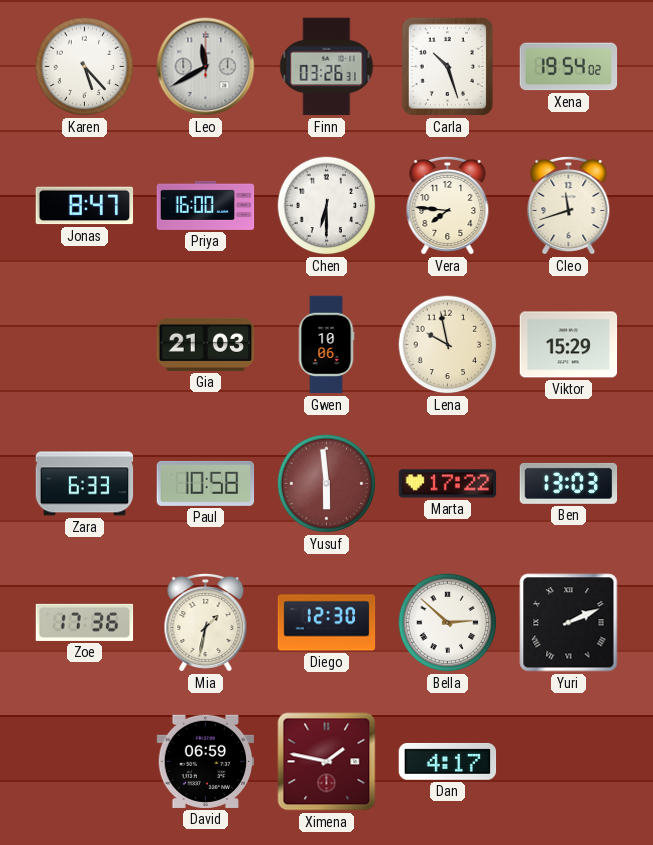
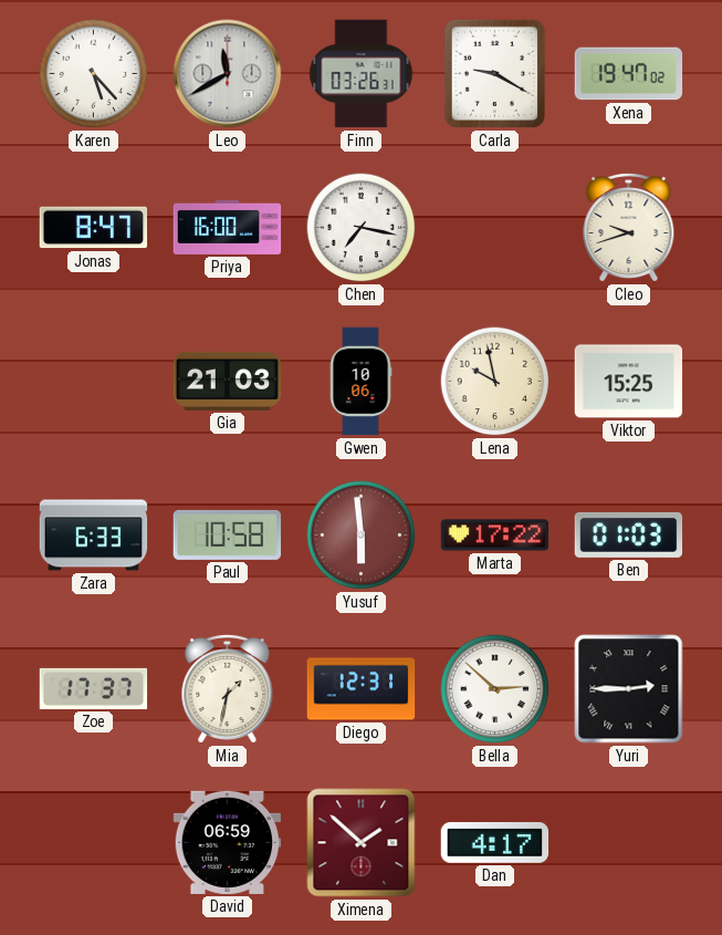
Carla: 10:27 -> 9:20 (494, 73)
Xena: 19:54 -> 19:47 (629, 74)
Chen: 6:30 -> 7:17 (362, 228)
Vera: 7:46 -> none (448, 205)
Cleo: 11:42 -> 9:42 (629, 227)
Viktor: 15:29 -> 15:25 (629, 382)
Ben: 13:03 -> 01:03 (629, 534)
Zoe: 17:36 -> 17:37 (94, 688)
Diego: 12:30 -> 12:31 (362, 689)
Yuri: 2:11 -> 2:45 (629, 689)
Ximena: 1:47 -> 1:52 (362, 843)
